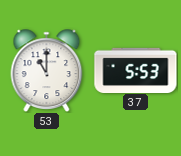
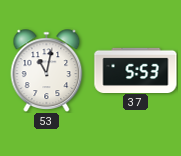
53: 11:00 -> 11:02 (47, 70)
